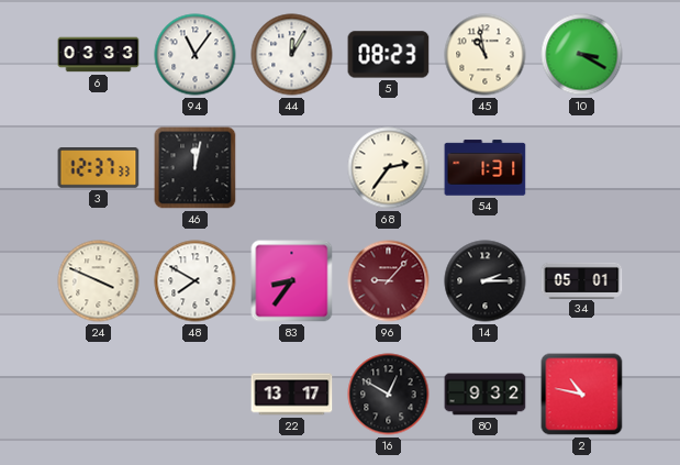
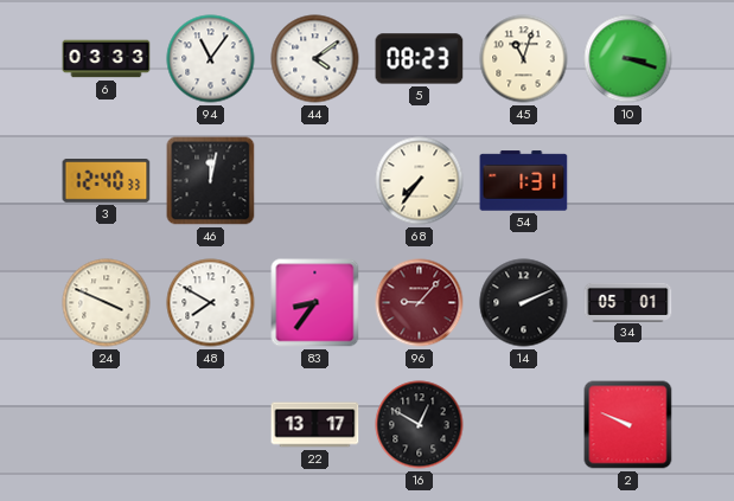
44: 12:05 -> 4:09 (315, 59)
45: 10:58 -> 11:03 (524, 59)
10: 3:20 -> 3:18 (628, 59)
3: 12:37 -> 12:40 (107, 181)
68: 2:36 -> 7:36 (420, 181)
14: 2:15 -> 2:11 (524, 303)
80: 9:32 -> none (486, 395)
2: 10:47 -> 9:49 (628, 425)
